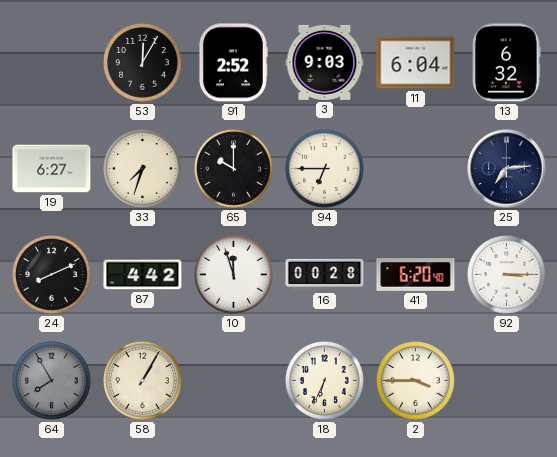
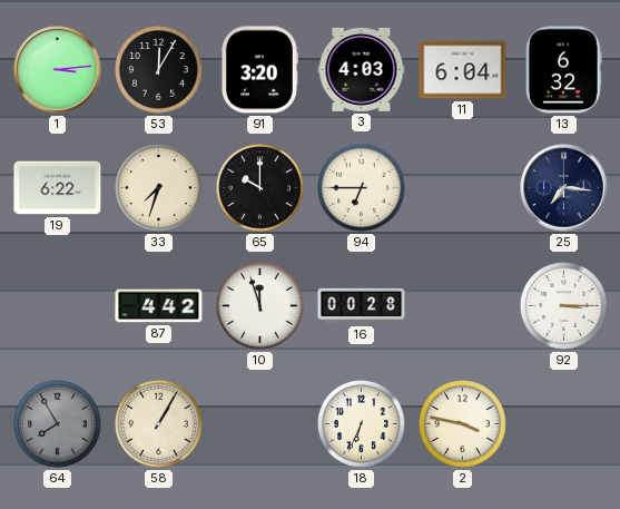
1: none -> 3:14 (58, 70)
91: 2:52 -> 3:20 (259, 70)
3: 9:03 -> 4:03 (362, 69)
19: 6:27 -> 6:22 (58, 188)
25: 7:14 -> 7:16 (564, 188)
24: 8:11 -> none (52, 275)
41: 6:20 -> none (416, 275)
2: 3:45 -> 3:47 (463, 424)
